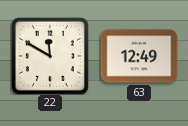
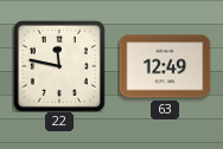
22: 11:50 -> 11:47 (59, 66)
